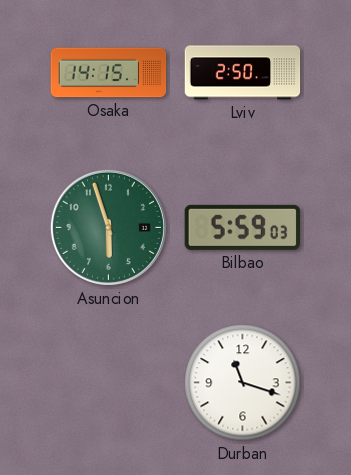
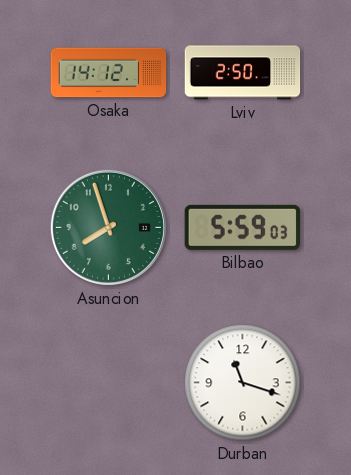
Osaka: 14:15 -> 14:12 (109, 73)
Asuncion: 5:57 -> 7:57 (108, 227)
